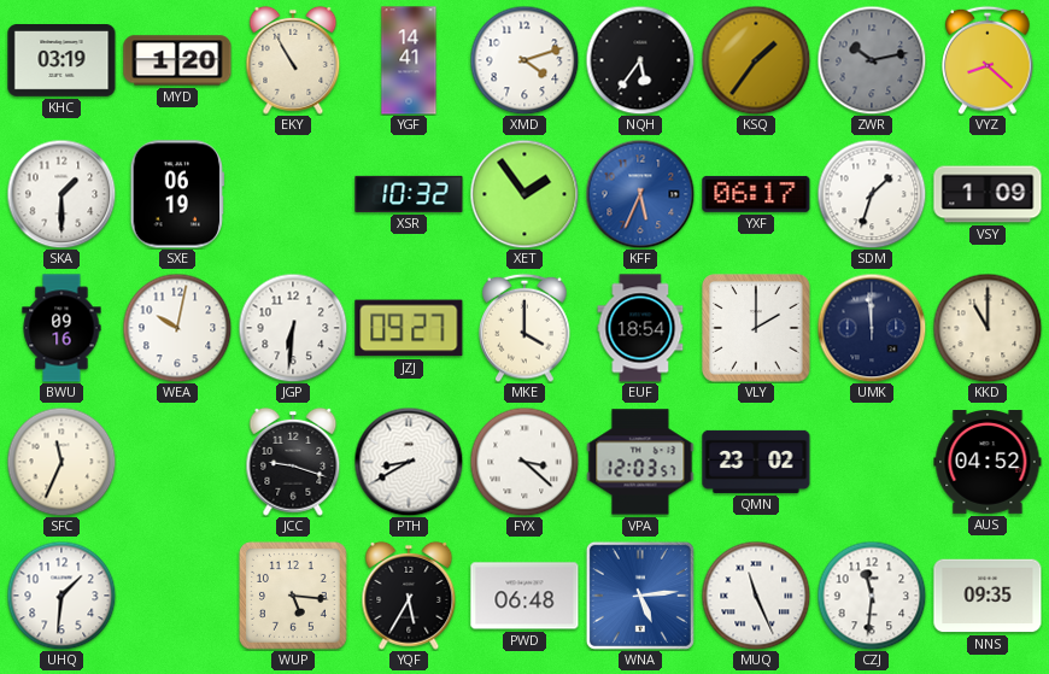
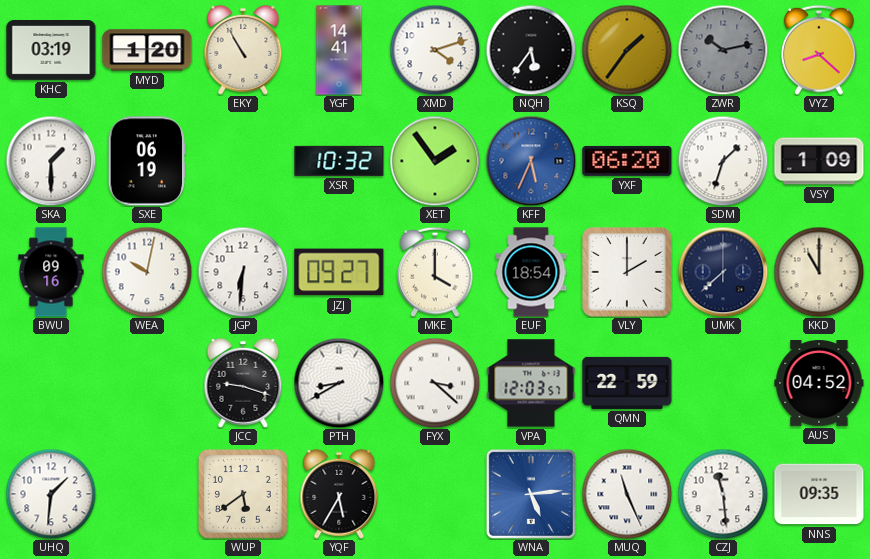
YXF: 06:17 -> 06:20 (627, 161)
UMK: 11:59 -> 7:38 (723, 272)
SFC: 11:34 -> none (61, 462)
QMN: 23:02 -> 22:59 (627, 383)
WUP: 5:16 -> 5:39 (243, 494)
PWD: 06:48 -> none (524, 596)
CZJ: 11:31 -> 11:29 (723, 494)
